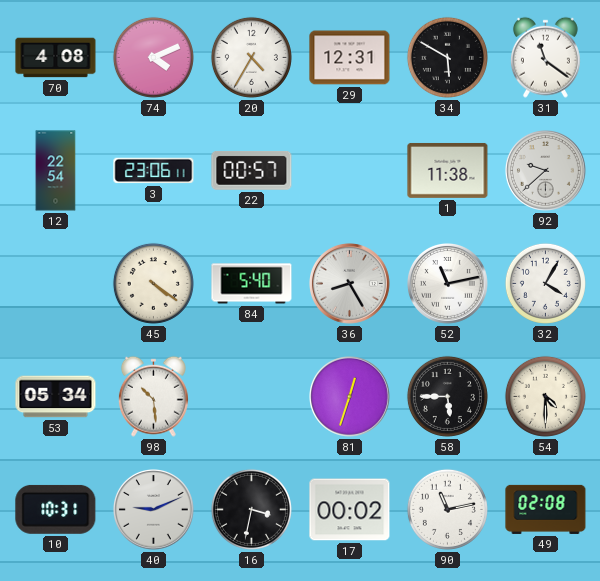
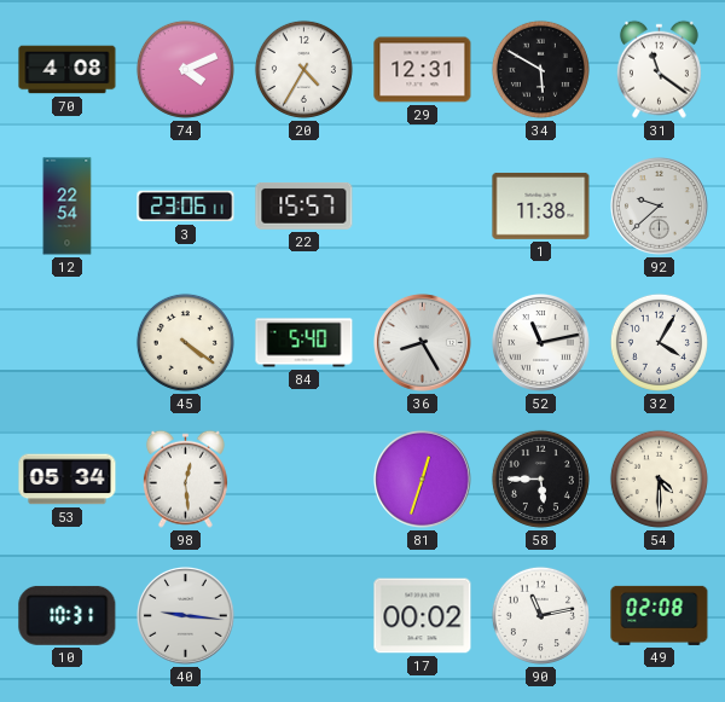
22: 00:57 -> 15:57 (304, 207)
98: 10:29 -> 12:29 (185, 478)
40: 9:11 -> 9:16 (186, 616)
16: 3:32 -> none (251, 509)
